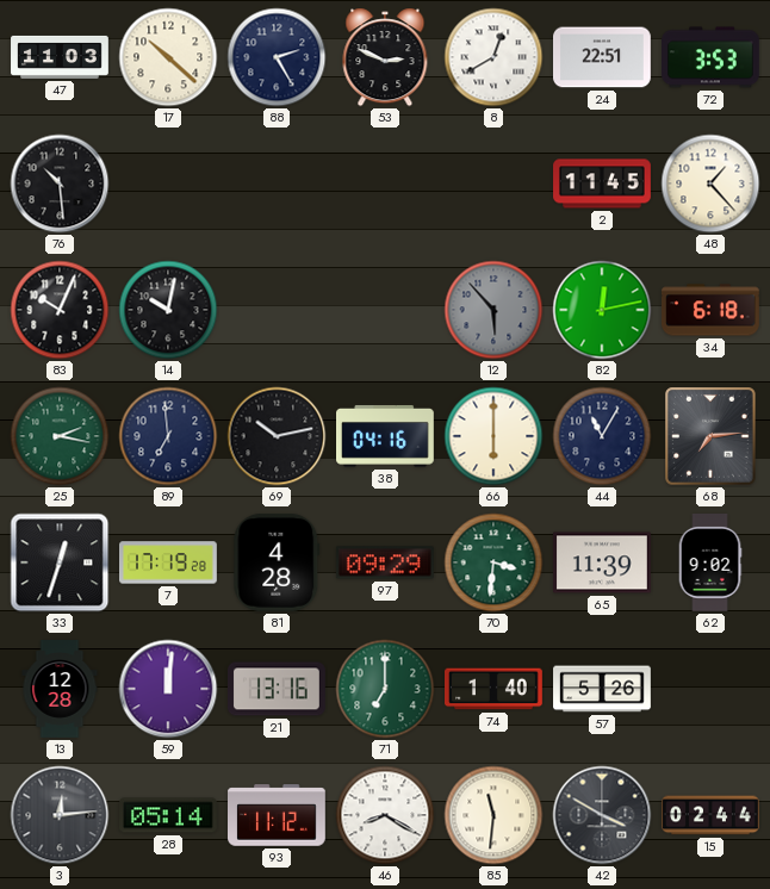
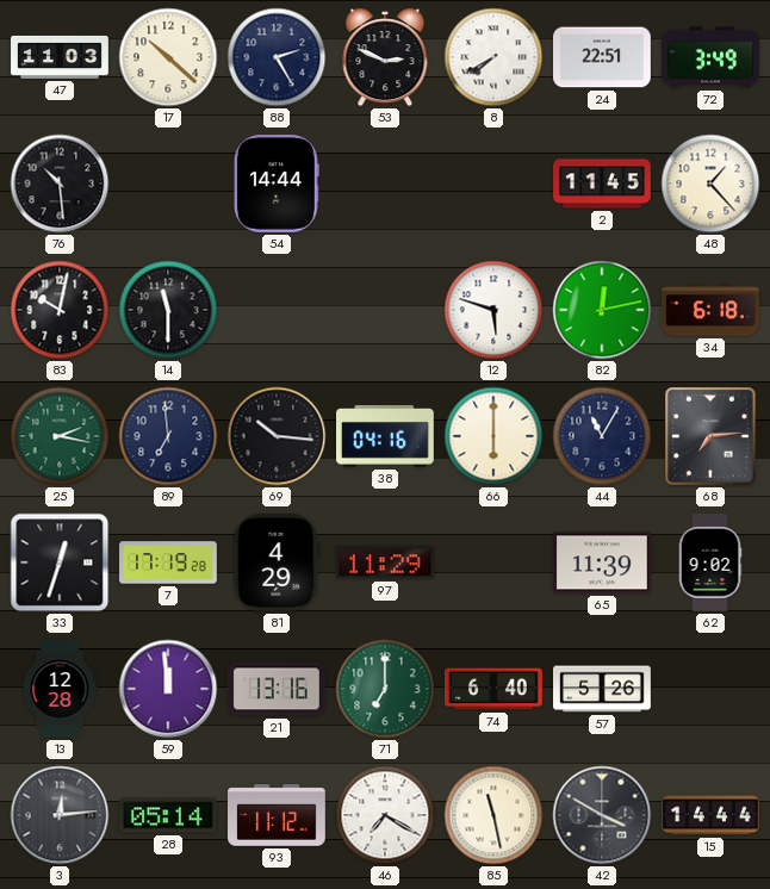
8: 12:40 -> 7:40 (493, 57)
72: 3:53 -> 3:49 (712, 57)
54: none -> 14:44 (277, 185)
83: 10:04 -> 10:02 (60, 310)
14: 10:02 -> 11:30 (168, 310)
12: 5:53 -> 5:48 (493, 310)
12 dial: grey -> white (493, 310)
69: 10:13 -> 10:16 (277, 436)
81: 4:28 -> 4:29 (277, 562)
97: 09:29 -> 11:29 (385, 562)
70: 3:31 -> none (493, 562)
59: 12:01 -> 11:59 (168, 689)
74: 1:40 -> 6:40 (495, 689)
46: 8:20 -> 7:20 (385, 815)
85: 11:31 -> 11:28 (493, 815)
15: 02:44 -> 14:44 (710, 815)
